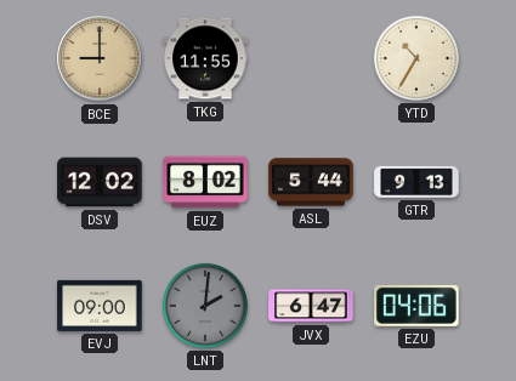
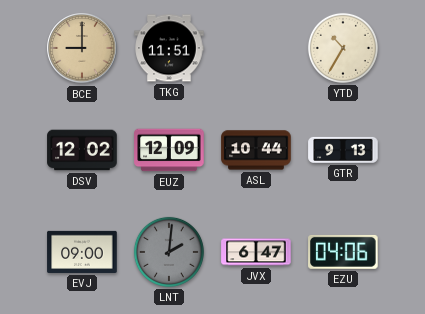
TKG: 11:55 -> 11:51 (169, 48)
EUZ: 8:02 -> 12:09 (169, 150)
ASL: 5:44 -> 10:44 (256, 150)
